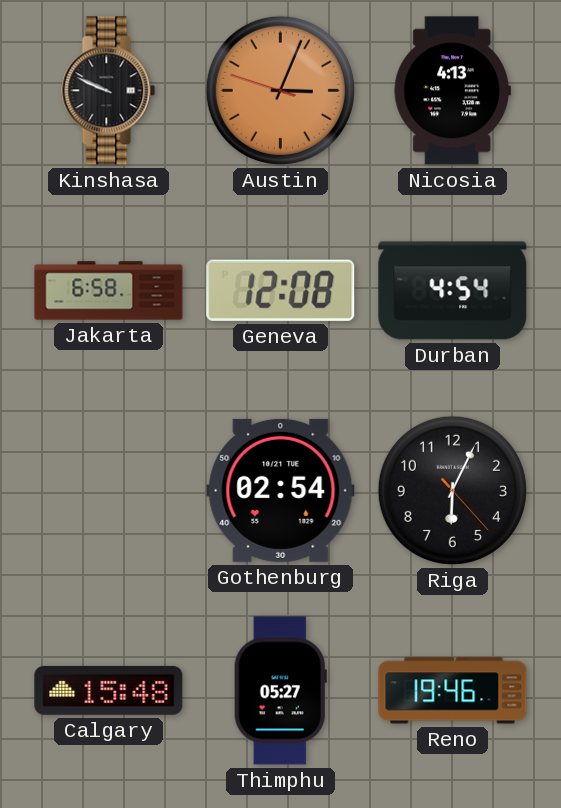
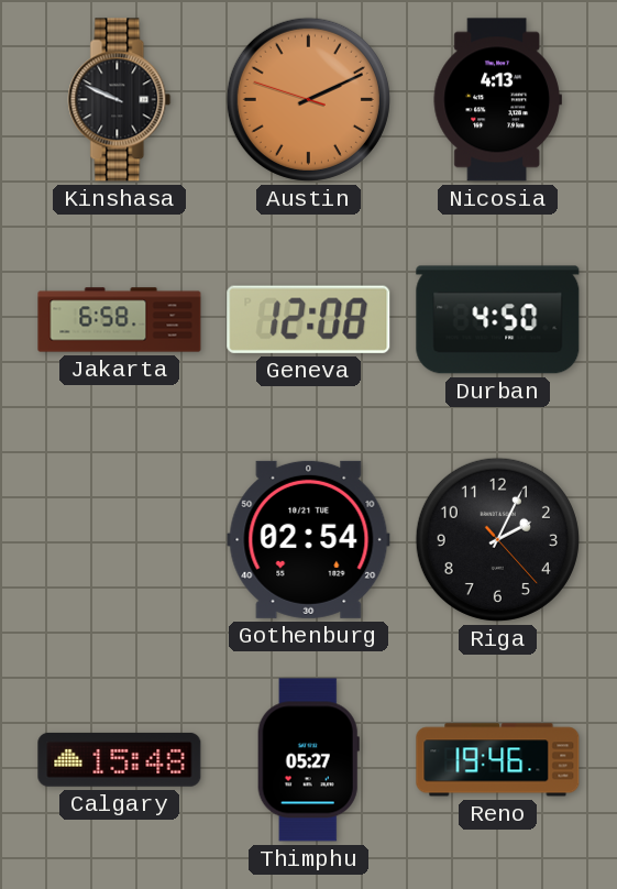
Austin: 3:03 -> 2:10 (308, 99)
Durban: 4:54 -> 4:50 (498, 320)
Riga: 6:04 -> 2:04 (497, 539)
